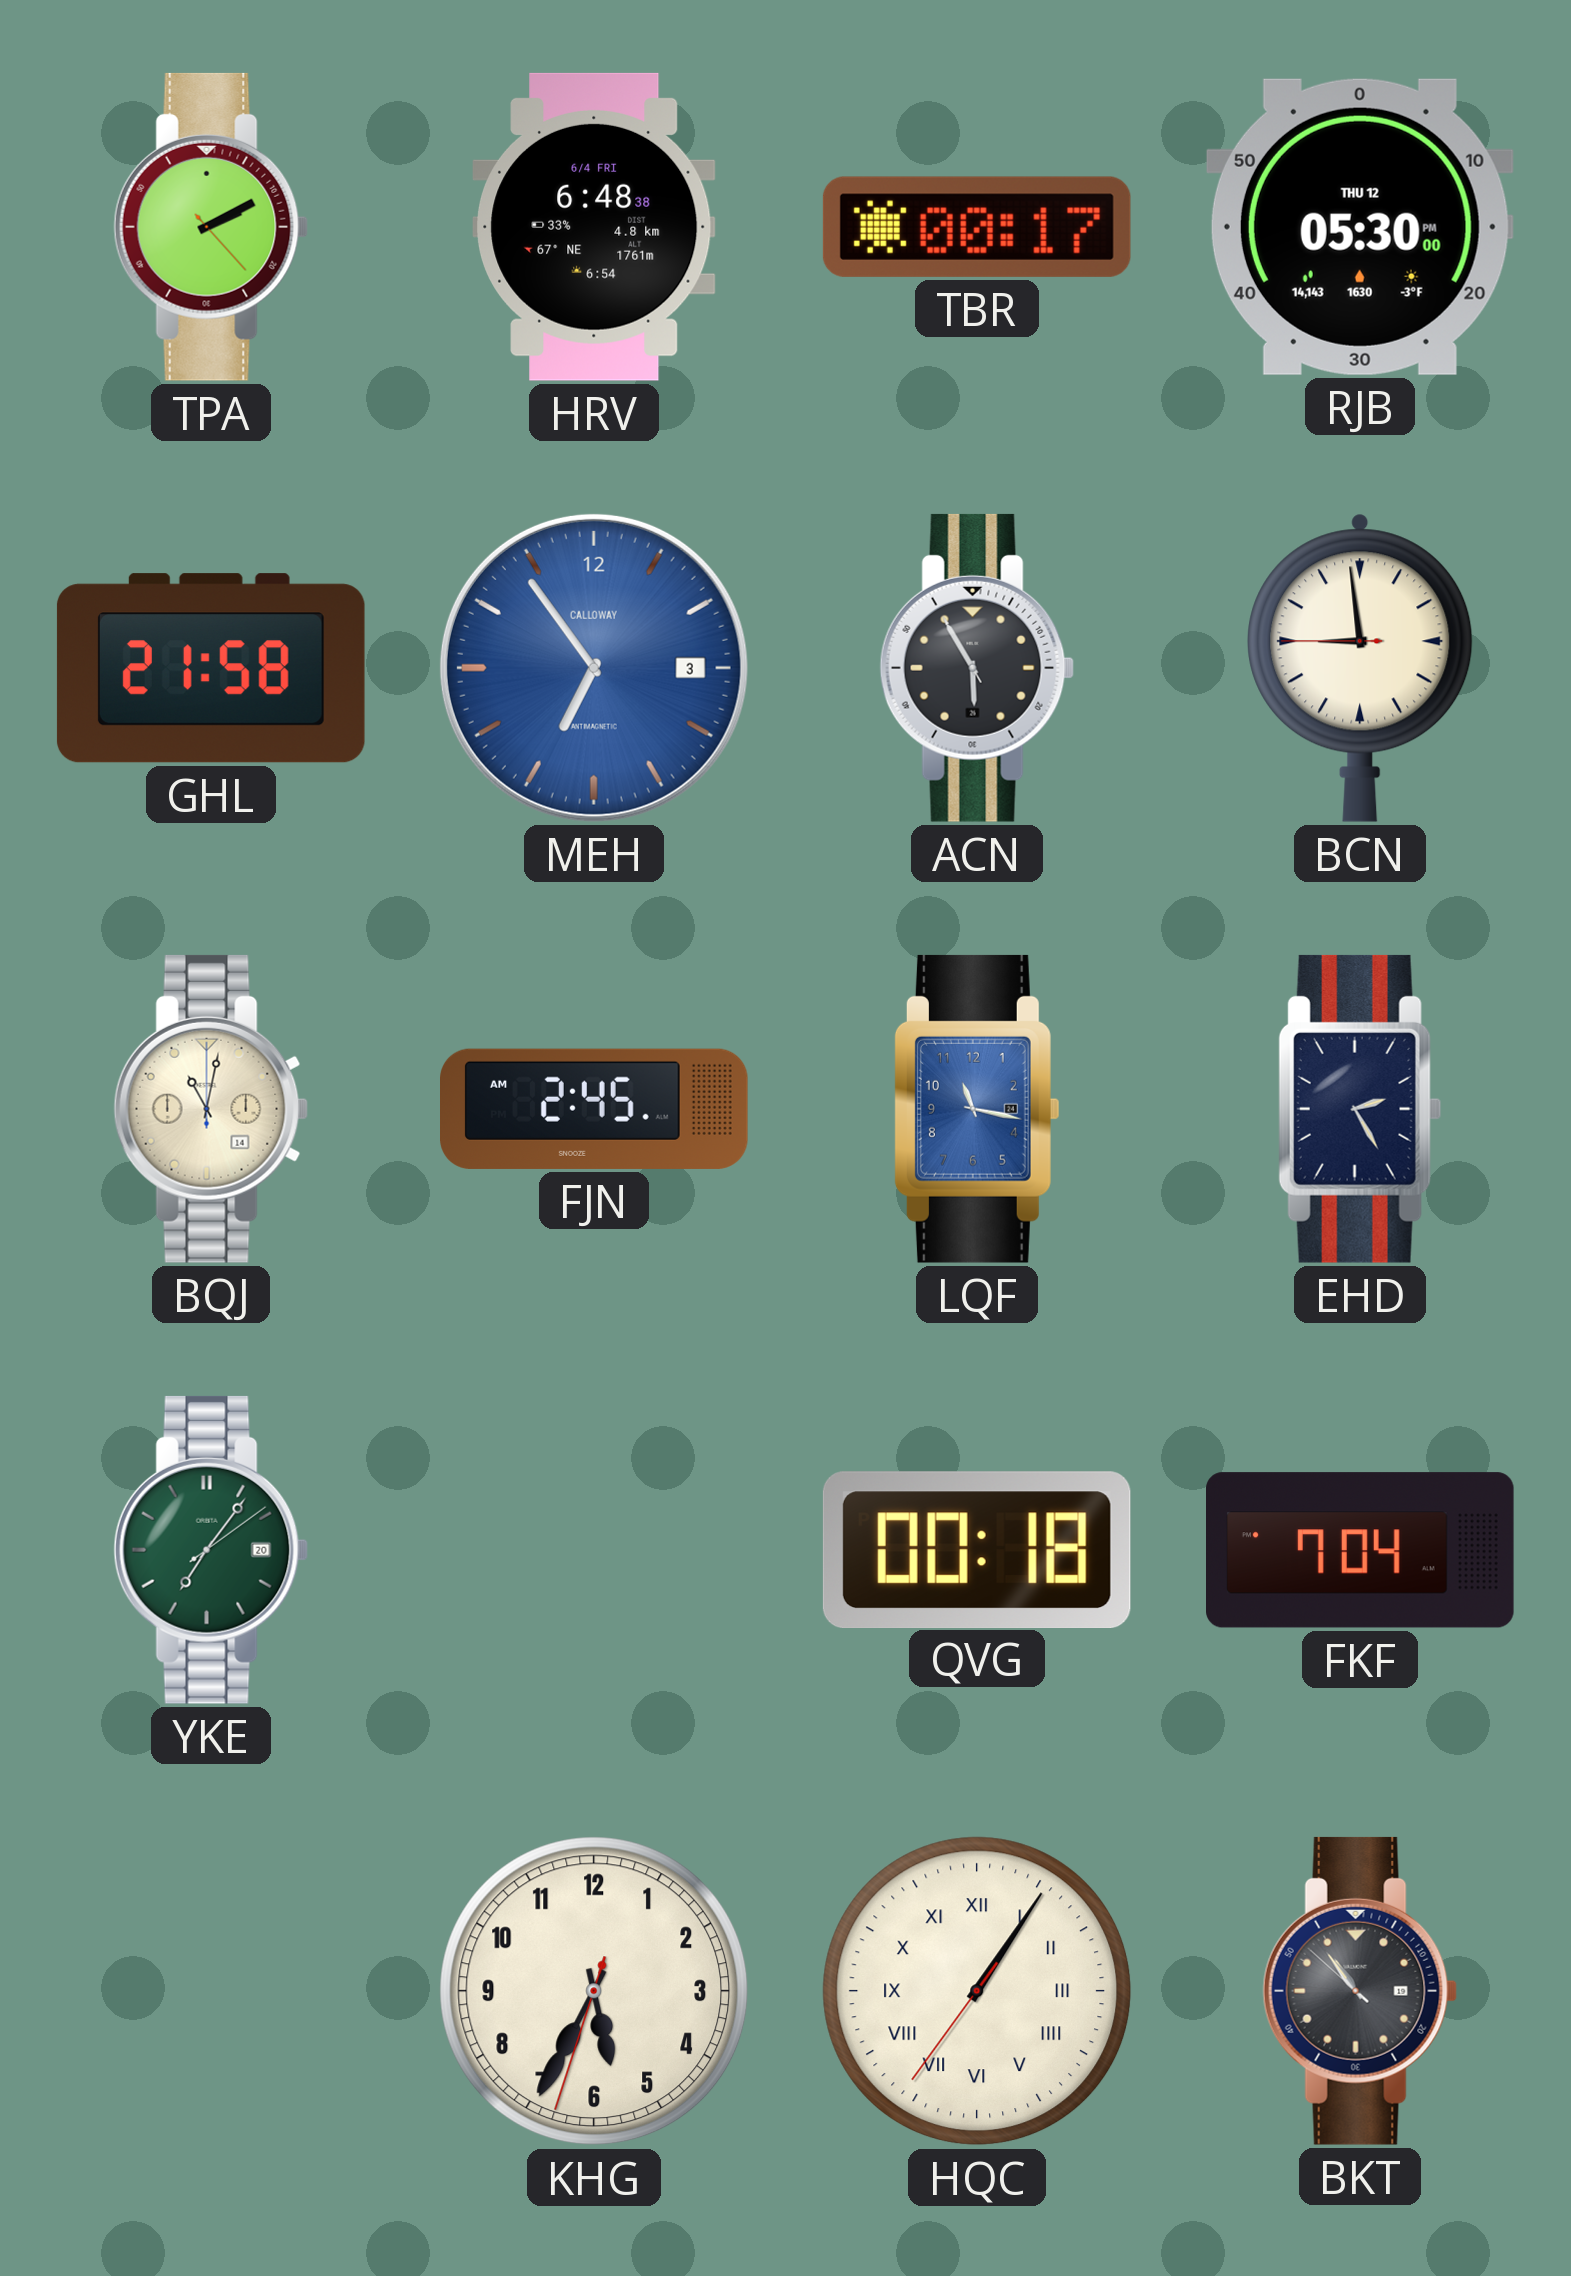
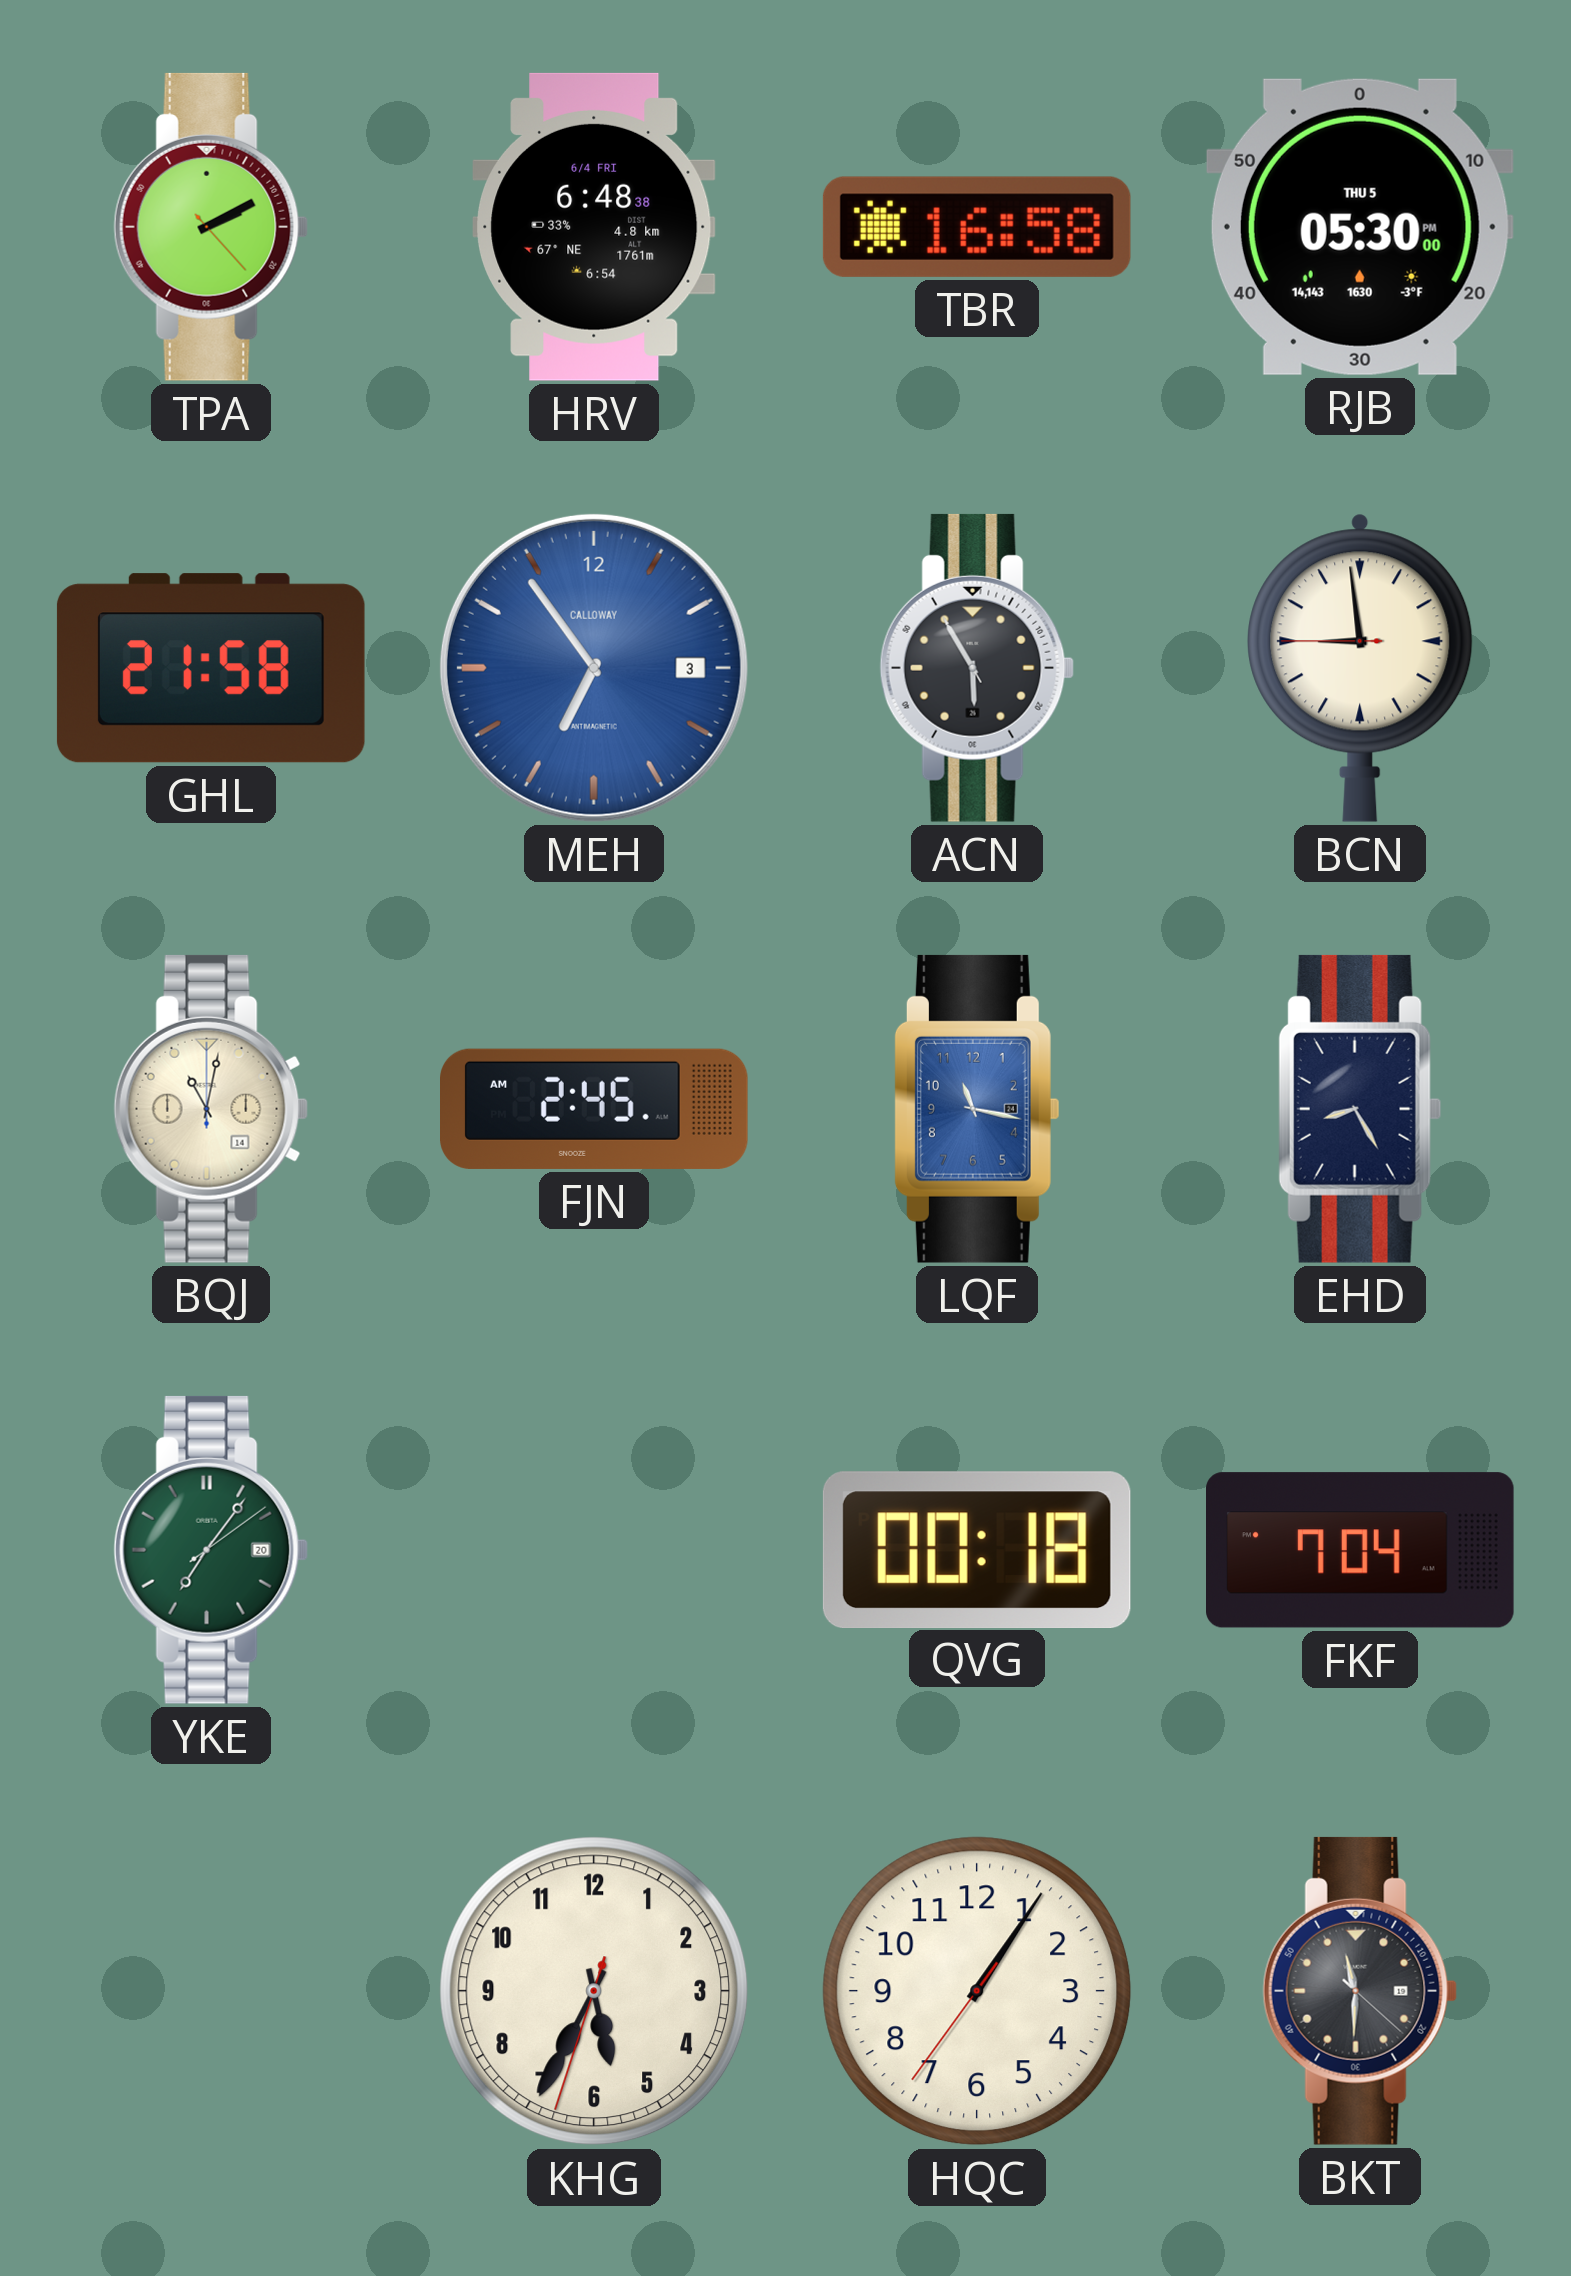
TBR: 00:17 -> 16:58 (977, 227)
RJB date: THU 12 -> THU 5 (1360, 227)
EHD: 2:25 -> 8:25 (1360, 1109)
HQC numerals: Roman -> Arabic (977, 1991)
BKT: 10:53 -> 11:30 (1360, 1991)
